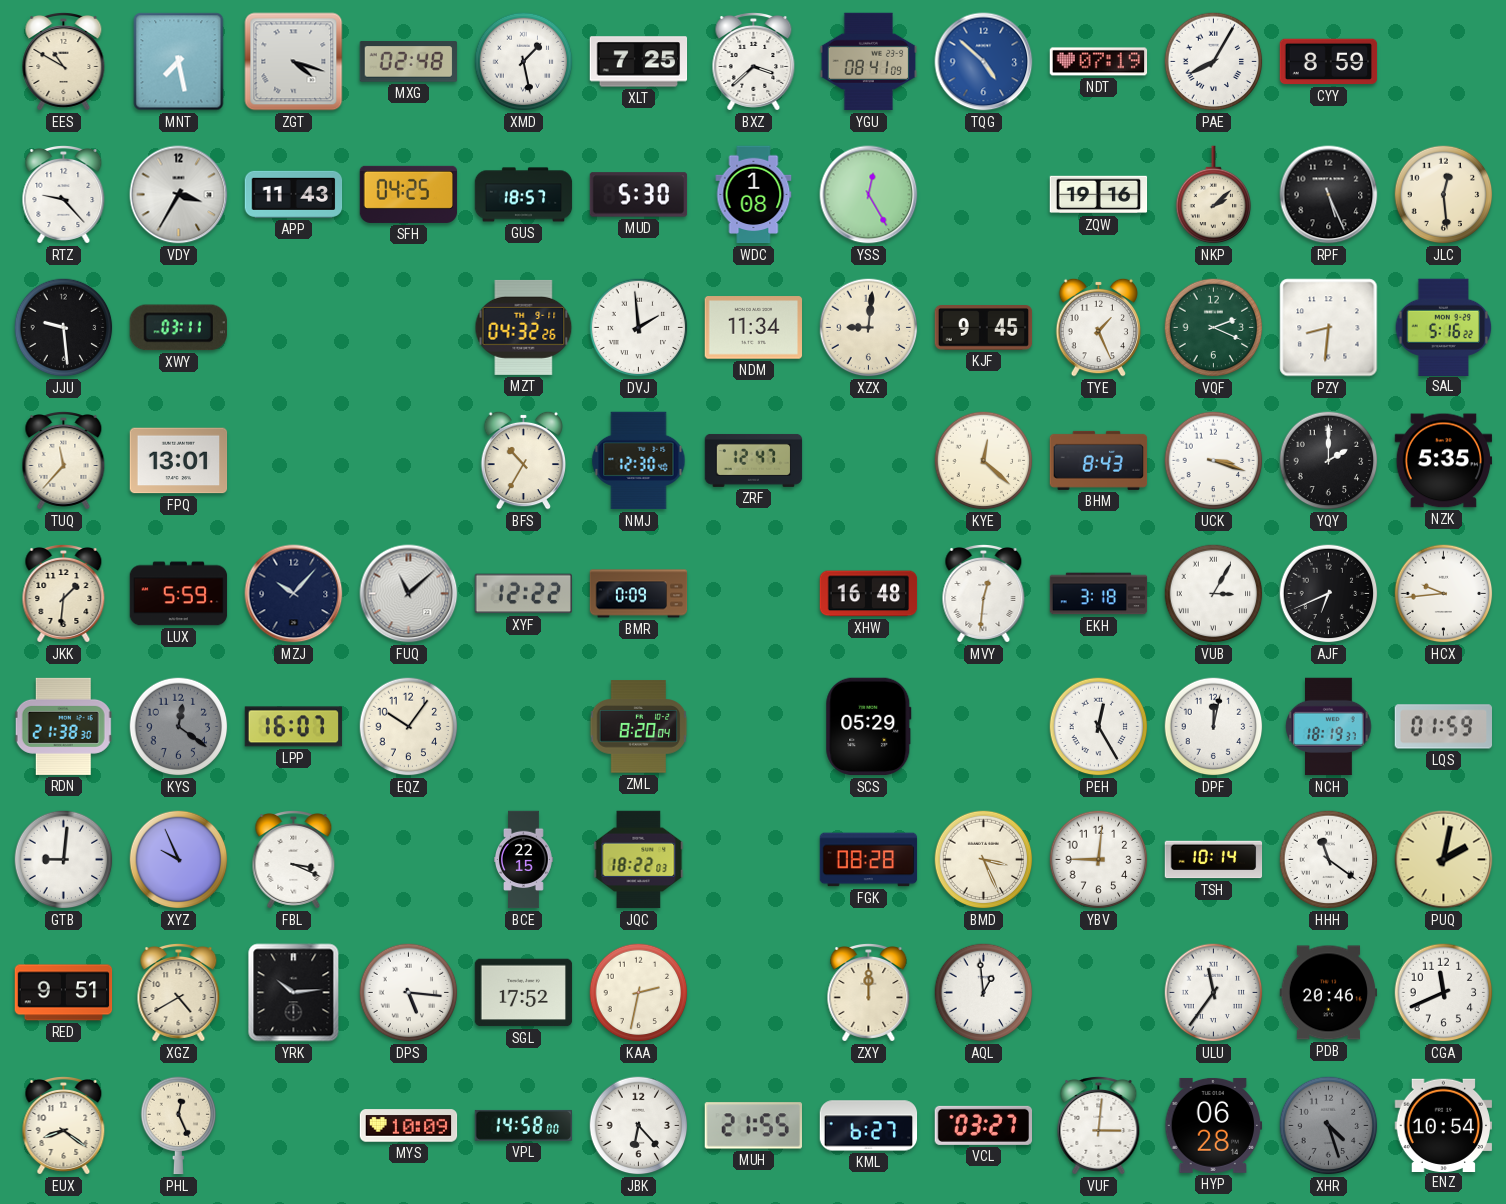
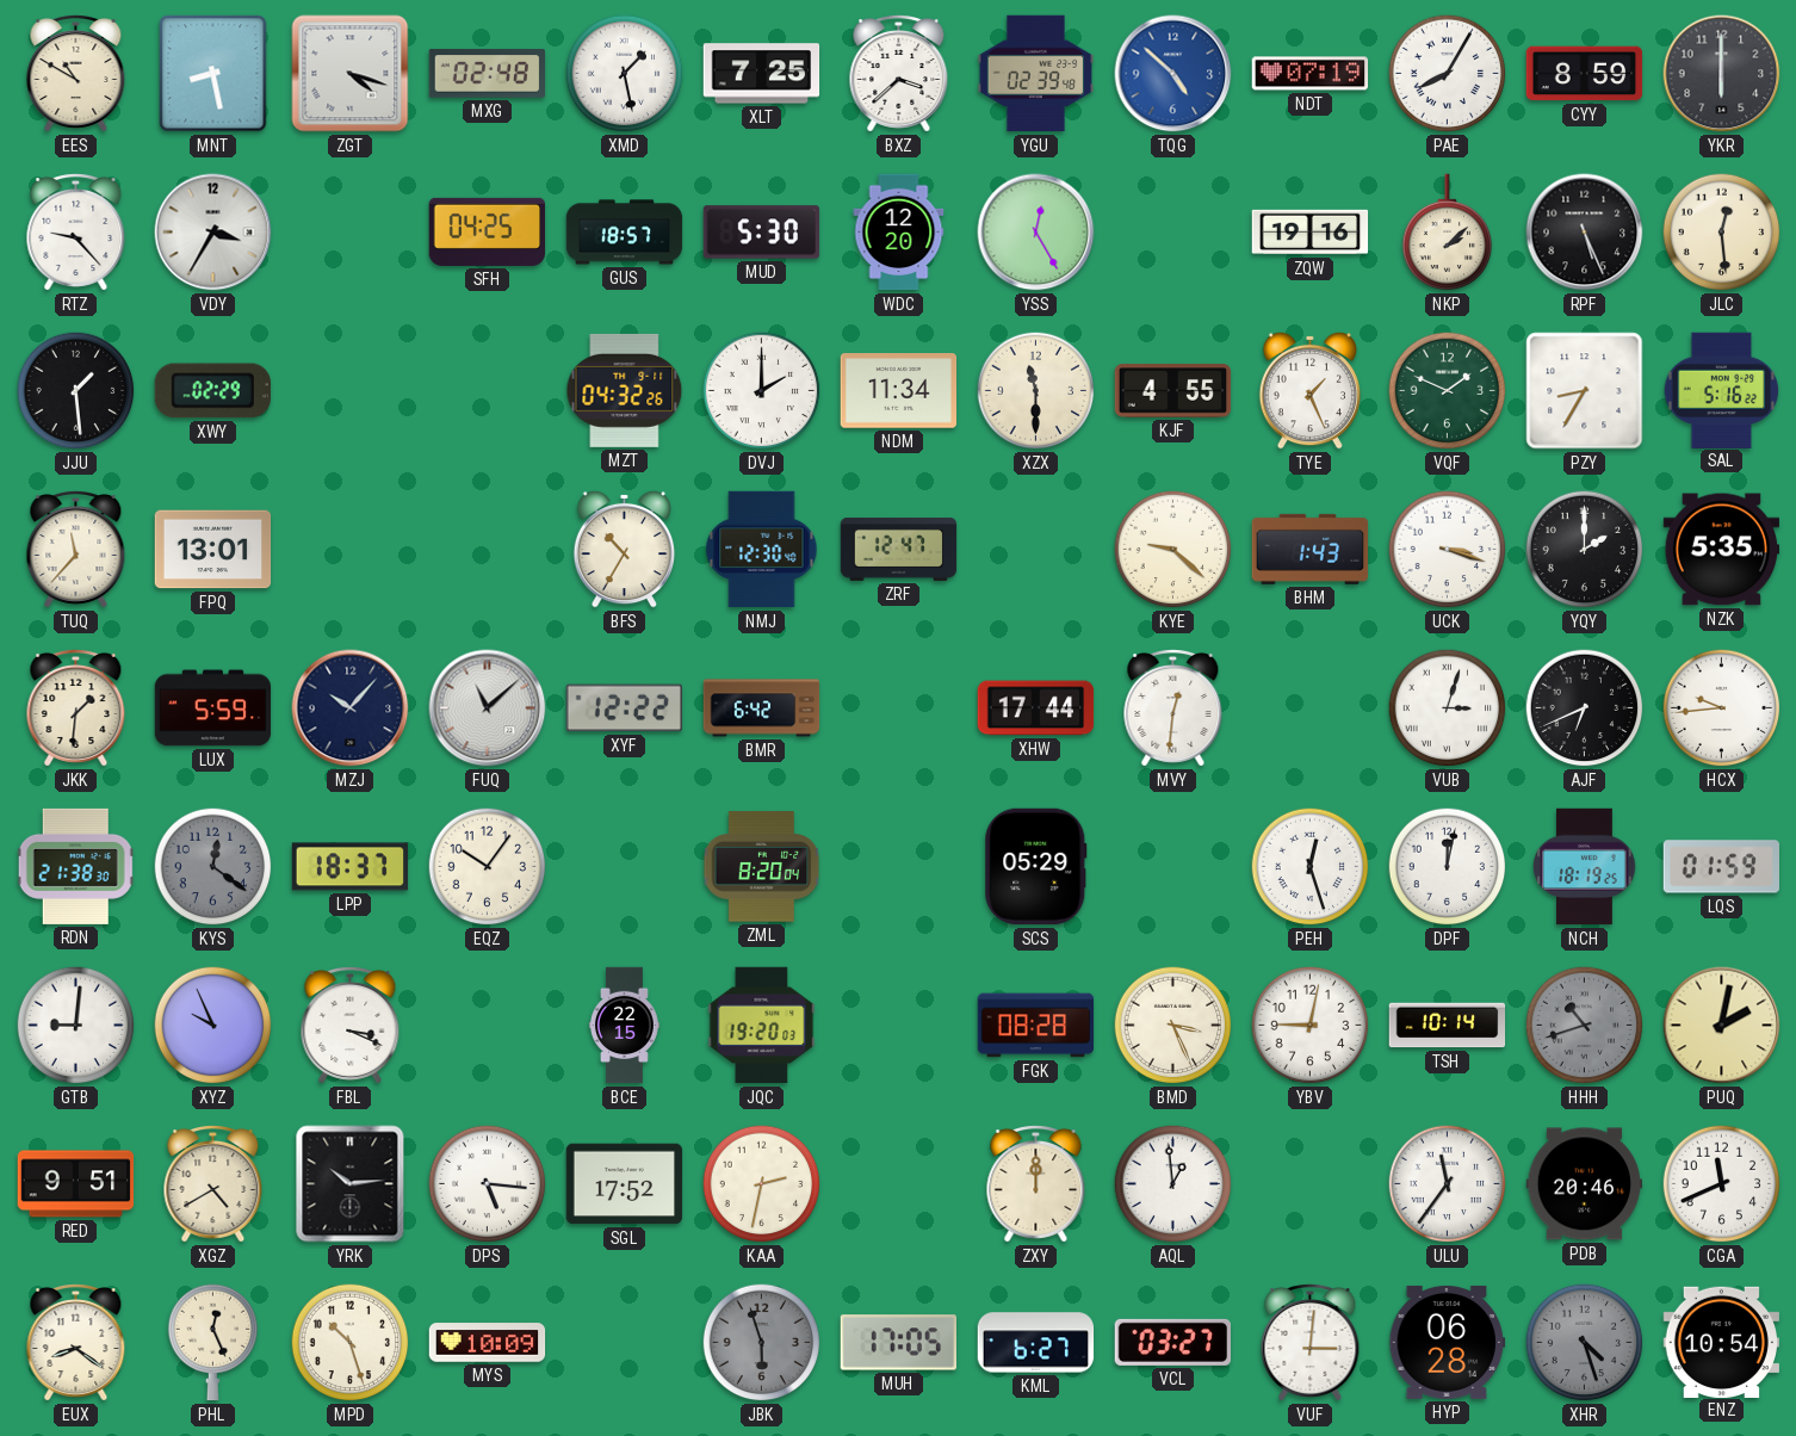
MNT: 7:28 -> 8:28 (213, 74)
YGU: 08:41 -> 02:39 (1036, 74)
YKR: none -> 6:00 (1722, 74)
APP: 11:43 -> none (294, 194)
WDC: 1:08 -> 12:20 (899, 233)
JJU: 9:29 -> 1:29 (76, 391)
XWY: 03:11 -> 02:29 (212, 391)
DVJ: 1:59 -> 2:00 (762, 391)
XZX: 9:01 -> 11:30 (1036, 391)
KJF: 9:45 -> 4:55 (1173, 391)
VQF: 2:19 -> 1:49 (1448, 391)
PZY: 8:31 -> 8:35 (1585, 391)
KYE: 12:22 -> 9:22 (1173, 550)
BHM: 8:43 -> 1:43 (1311, 549)
BMR: 0:09 -> 6:42 (762, 708)
XHW: 16:48 -> 17:44 (1036, 708)
EKH: 3:18 -> none (1099, 594)
VUB: 3:05 -> 3:03 (1448, 708)
LPP: 16:07 -> 18:37 (351, 867)
PEH: 12:25 -> 12:27 (1311, 867)
NCH: 18:19:37 -> 18:19:25 (1585, 867)
JQC: 18:22 -> 19:20 (762, 1026)
YBV: 9:01 -> 9:02 (1311, 1026)
HHH: 11:21 -> 10:42 (1585, 1026)
HHH dial: white -> grey (1585, 1026)
MPD: none -> 10:27 (351, 1343)
VPL: 14:58 -> none (524, 1125)
JBK: 6:23 -> 5:57 (762, 1343)
JBK dial: white -> grey (762, 1343)
MUH: 21:55 -> 17:05 (898, 1343)
